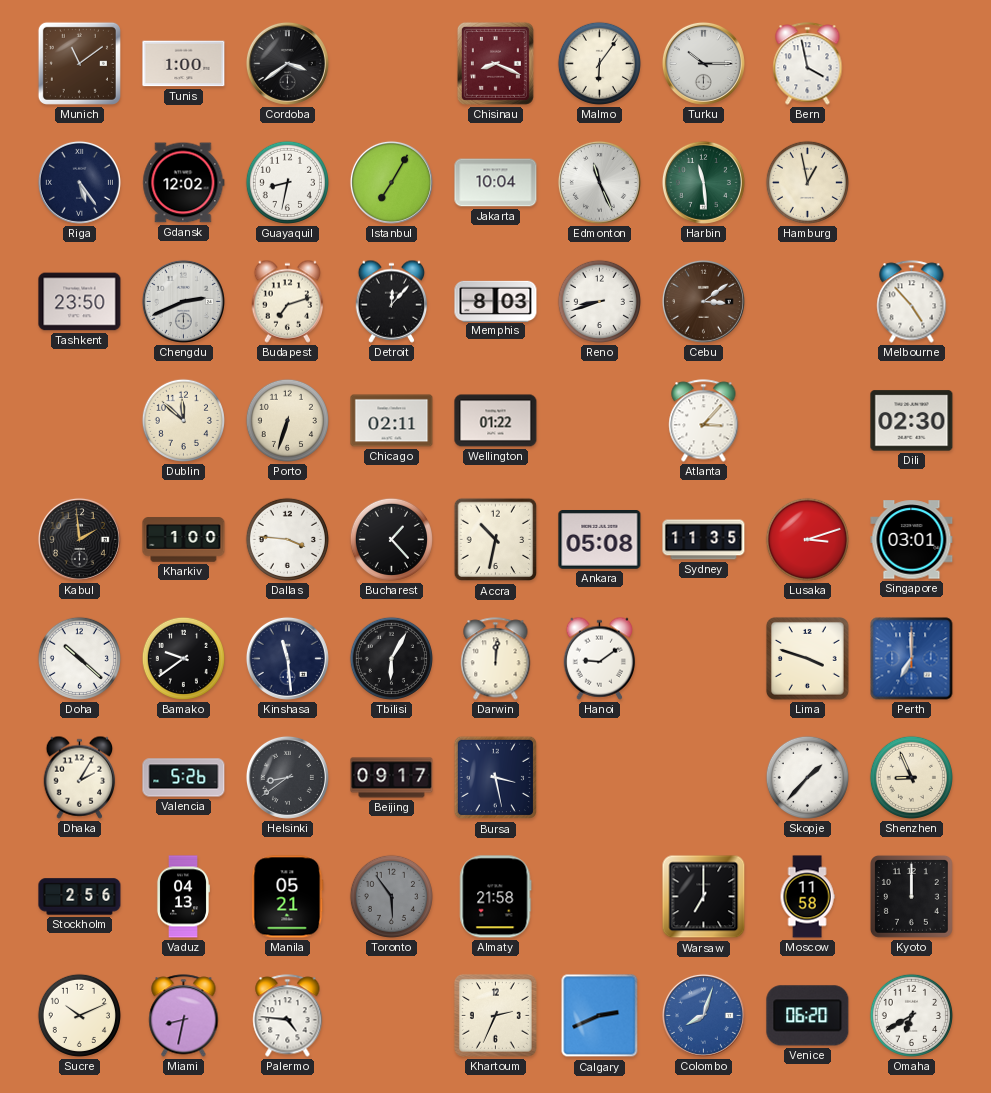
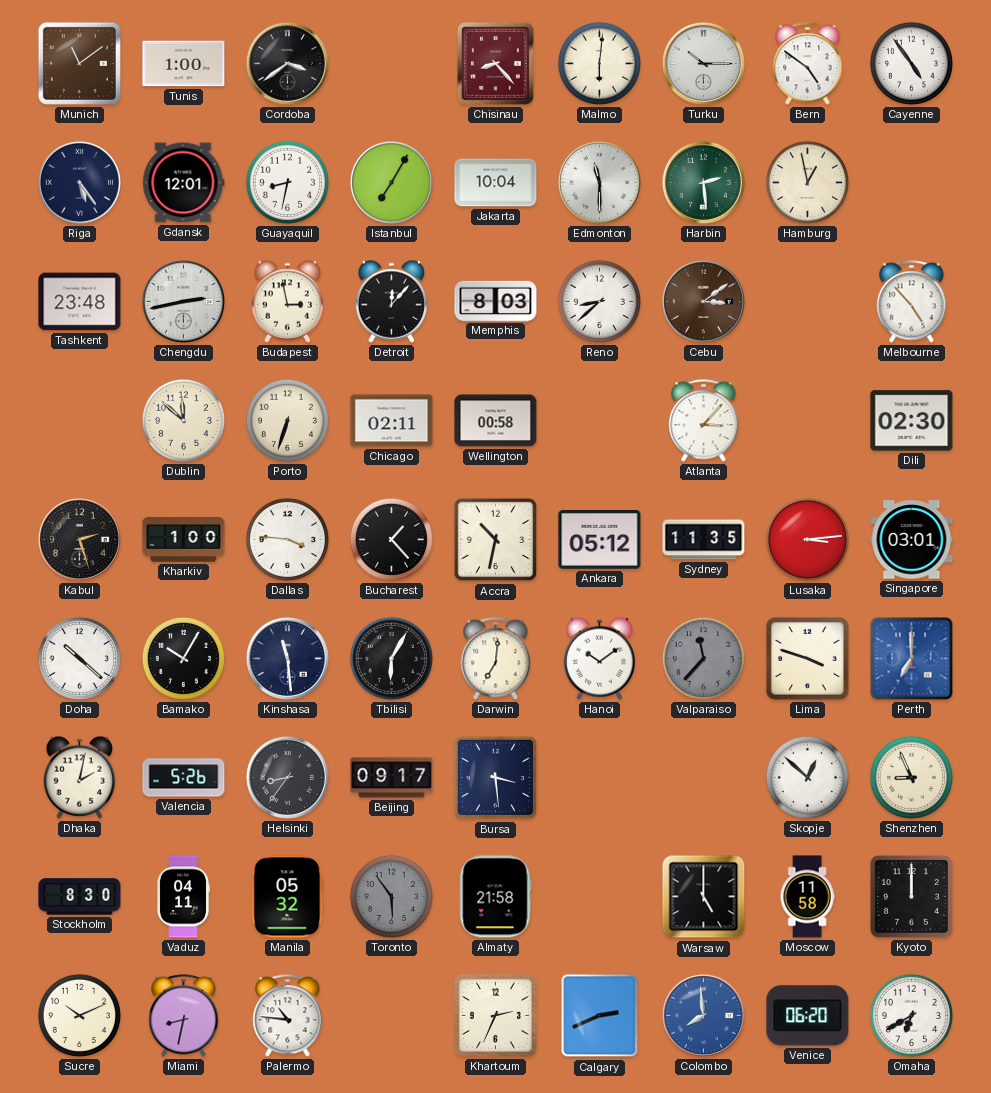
Chisinau: 8:19 -> 8:23 (495, 63)
Malmo: 6:06 -> 6:01 (599, 63)
Bern: 3:58 -> 4:51 (808, 64)
Cayenne: none -> 4:54 (911, 63)
Gdansk: 12:02 -> 12:01 (184, 183)
Edmonton: 11:26 -> 11:30 (599, 182)
Harbin: 11:29 -> 2:29 (703, 182)
Tashkent: 23:50 -> 23:48 (80, 302)
Chengdu: 2:41 -> 2:43 (183, 301)
Budapest: 7:12 -> 2:58 (288, 301)
Reno: 8:42 -> 8:38 (599, 301)
Wellington: 01:22 -> 00:58 (496, 421)
Kabul: 1:59 -> 2:27 (79, 539)
Ankara: 05:08 -> 05:12 (600, 540)
Lusaka: 3:12 -> 3:14 (807, 539)
Bamako: 9:39 -> 10:05 (183, 658)
Darwin: 12:01 -> 7:01 (496, 659)
Hanoi: 9:09 -> 10:09 (600, 658)
Valparaiso: none -> 11:37 (703, 658)
Dhaka: 2:05 -> 2:02 (80, 777)
Helsinki: 8:39 -> 8:36 (287, 777)
Bursa: 3:28 -> 3:29 (496, 778)
Skopje: 1:37 -> 12:52 (807, 777)
Stockholm: 2:56 -> 8:30 (80, 897)
Vaduz: 04:13 -> 04:11 (183, 897)
Manila: 05:21 -> 05:32 (288, 897)
Warsaw: 7:00 -> 5:00 (704, 897)
Palermo: 4:46 -> 10:46 (288, 1016)
Colombo: 8:03 -> 7:59 (703, 1015)
